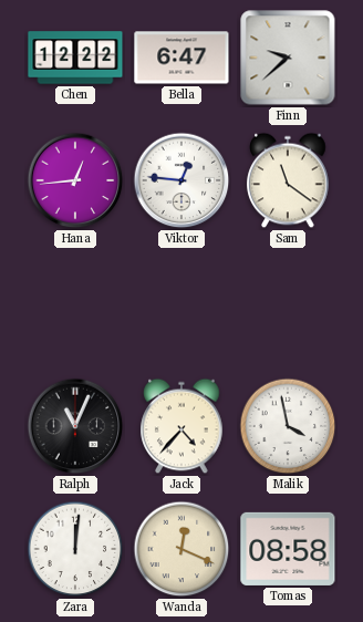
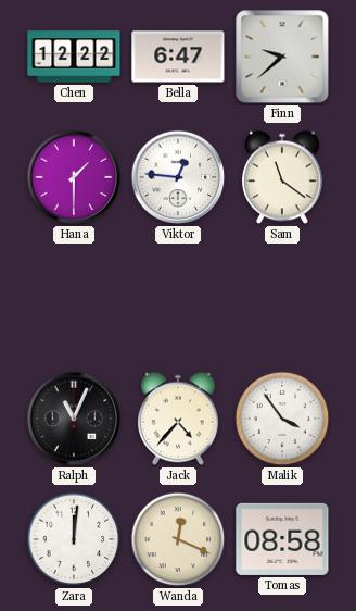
Hana: 12:44 -> 1:30 (74, 177)
Malik: 3:58 -> 3:54 (282, 419)
